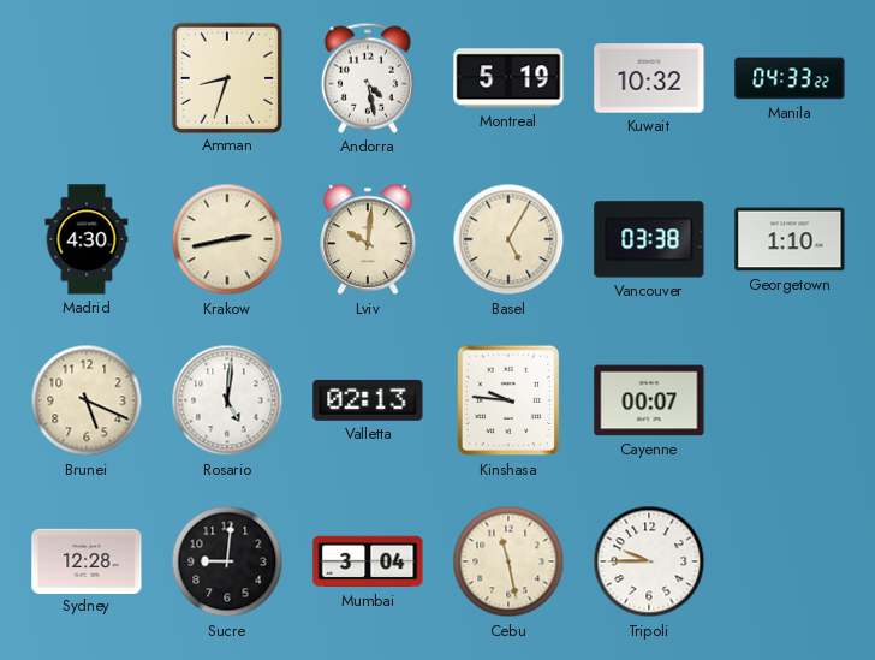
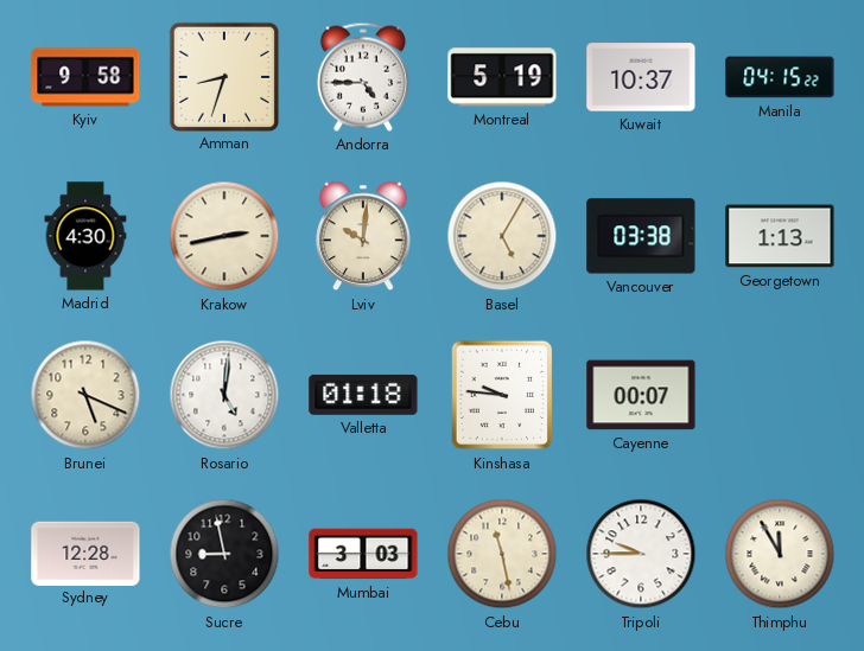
Kyiv: none -> 9:58 (85, 77)
Andorra: 4:28 -> 4:45 (363, 77)
Kuwait: 10:32 -> 10:37 (641, 77)
Manila: 04:33 -> 04:15 (780, 77)
Georgetown: 1:10 -> 1:13 (780, 236)
Valletta: 02:13 -> 01:18 (363, 395)
Sucre: 9:01 -> 8:58 (224, 554)
Mumbai: 3:04 -> 3:03 (363, 554)
Thimphu: none -> 11:55 (780, 554)
